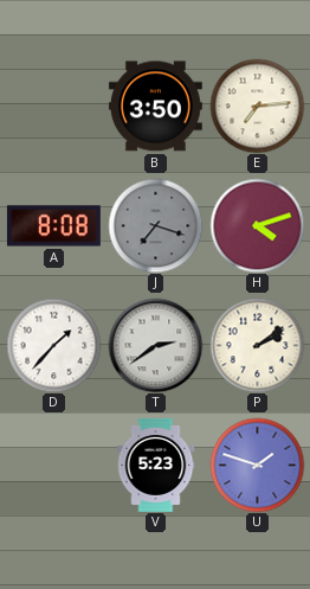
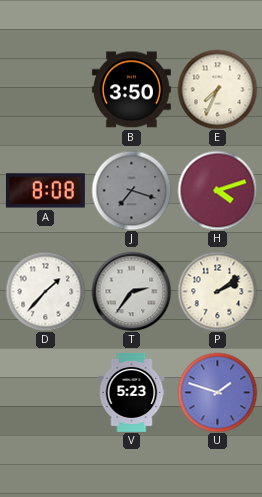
E: 7:14 -> 7:34 (217, 89)
T: 2:39 -> 2:36 (131, 291)
